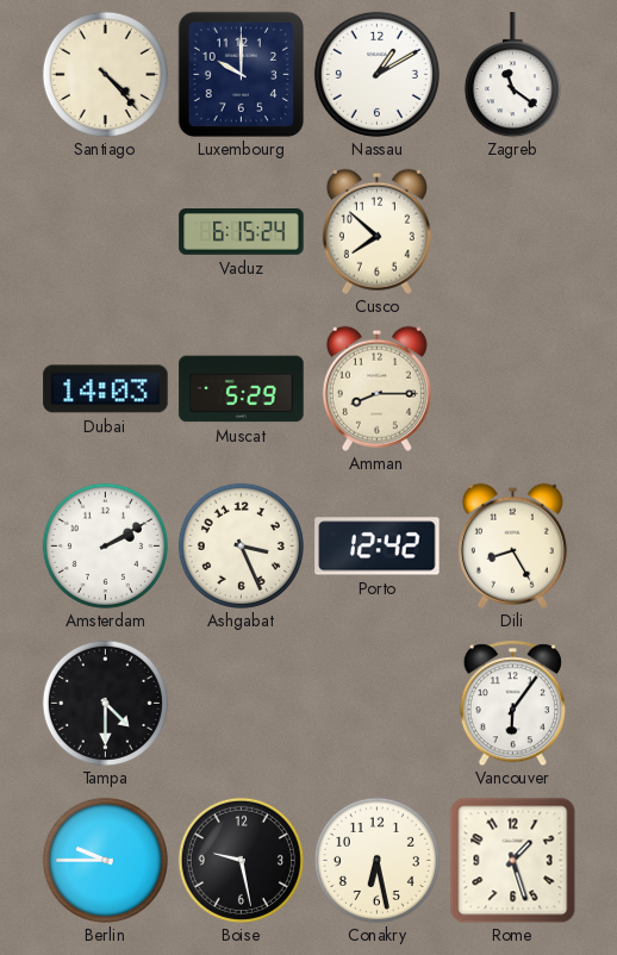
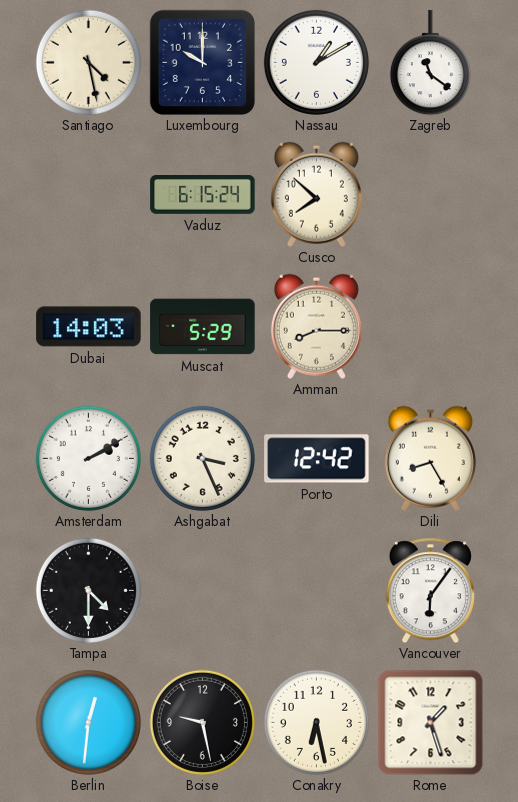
Santiago: 4:23 -> 4:28 (88, 62)
Berlin: 9:45 -> 12:31 (88, 722)
